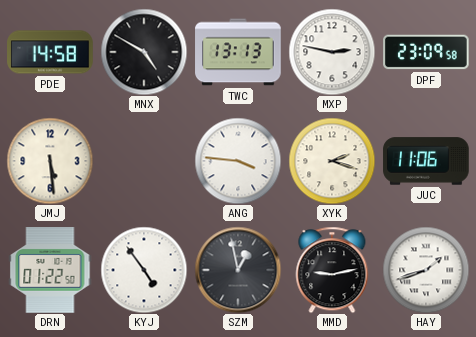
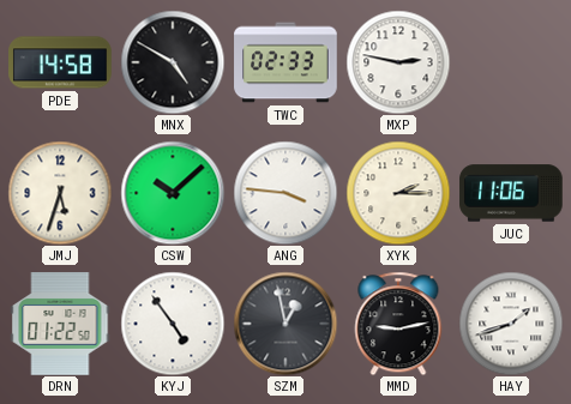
TWC: 13:13 -> 02:33 (285, 62)
DPF: 23:09 -> none (426, 52)
JMJ: 5:29 -> 5:33 (60, 193)
CSW: none -> 10:08 (173, 193)
XYK: 2:18 -> 2:15 (398, 193)
